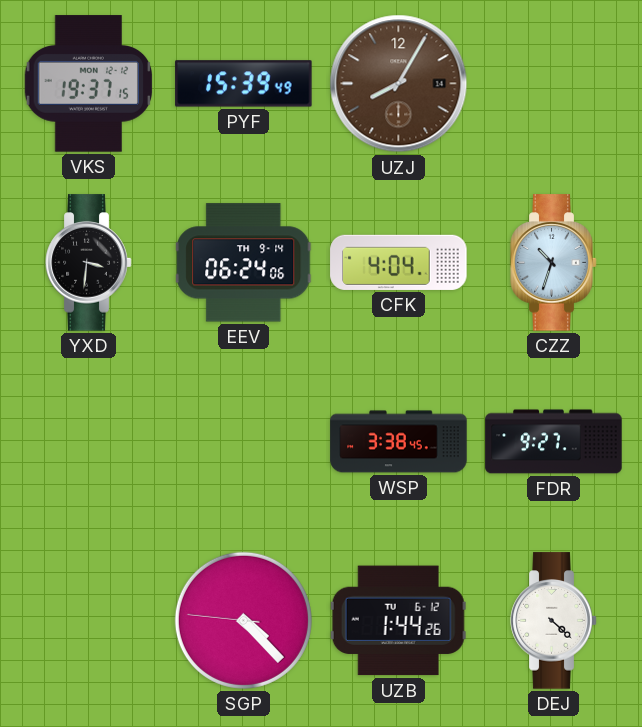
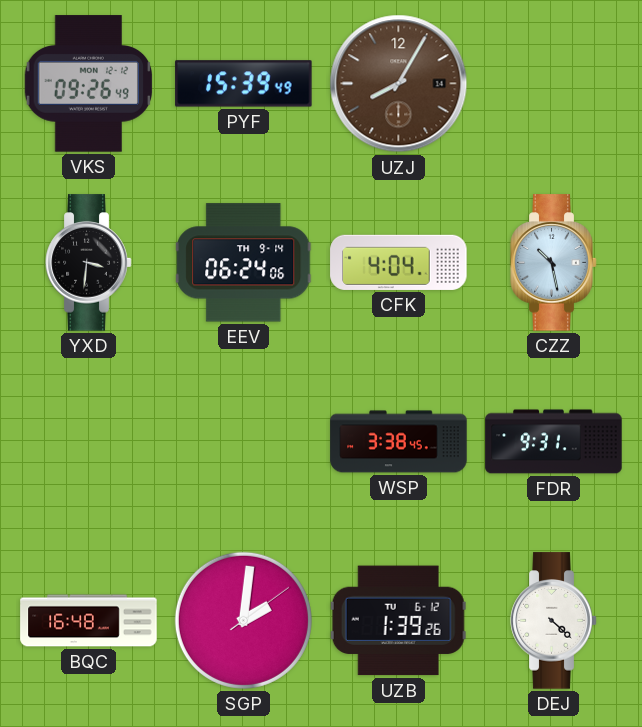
VKS: 19:37 -> 09:26 (88, 84)
CZZ: 10:33 -> 10:28 (554, 263)
FDR: 9:27 -> 9:31 (554, 442)
BQC: none -> 16:48 (89, 621)
SGP: 4:22 -> 2:01 (243, 620)
UZB: 1:44 -> 1:39 (398, 621)
